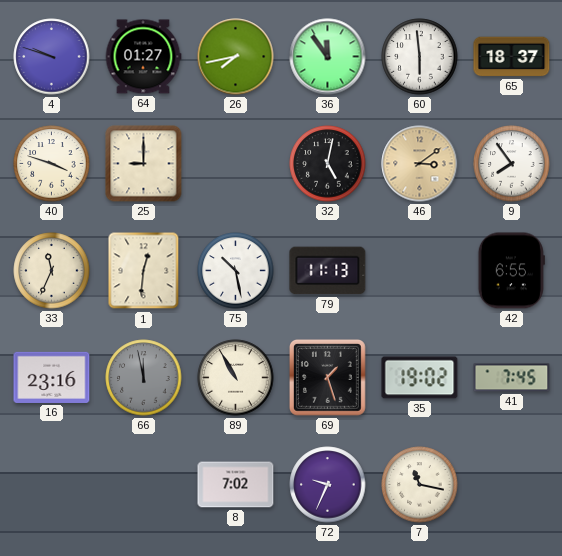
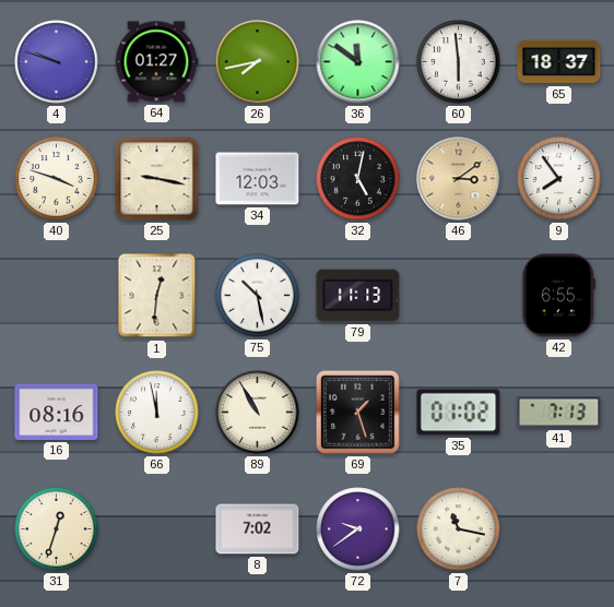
36: 11:54 -> 11:51 (358, 62)
25: 9:00 -> 9:17 (157, 179)
34: none -> 12:03 (258, 179)
33: 11:34 -> none (52, 271)
16: 23:16 -> 08:16 (57, 412)
66 dial: grey -> white (157, 413)
35: 19:02 -> 01:02 (459, 413)
41: 7:45 -> 7:13 (559, 413)
31: none -> 12:33 (57, 529)
72: 9:34 -> 9:39 (358, 529)
